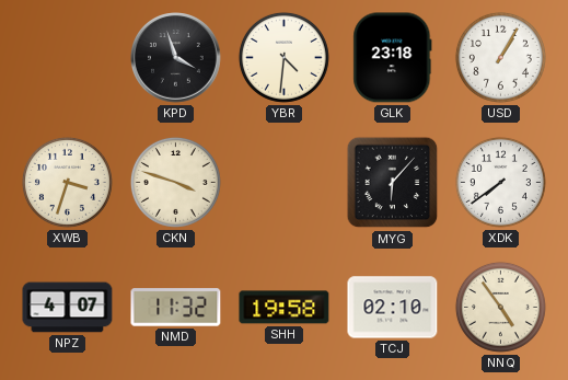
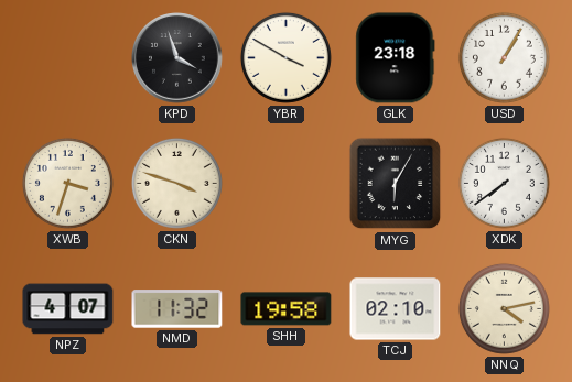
YBR: 4:31 -> 3:50 (285, 57)
MYG: 6:07 -> 6:05 (396, 184)
NNQ: 4:54 -> 4:13 (504, 308)
